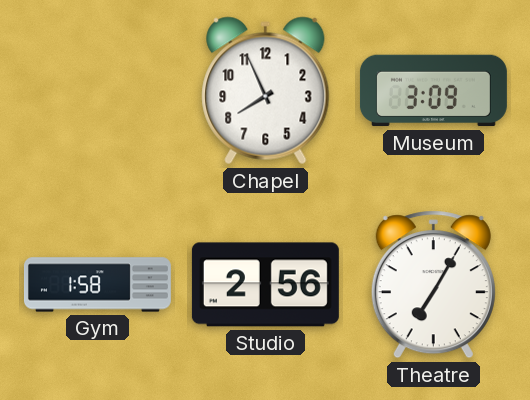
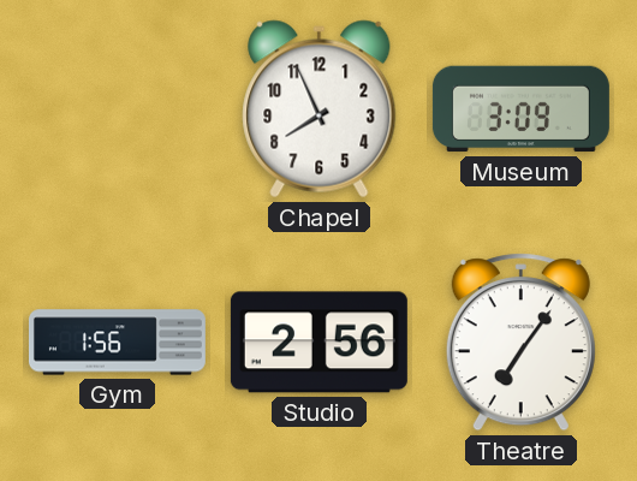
Gym: 1:58 -> 1:56 (117, 343)
Theatre: 7:05 -> 7:06 (520, 343)
